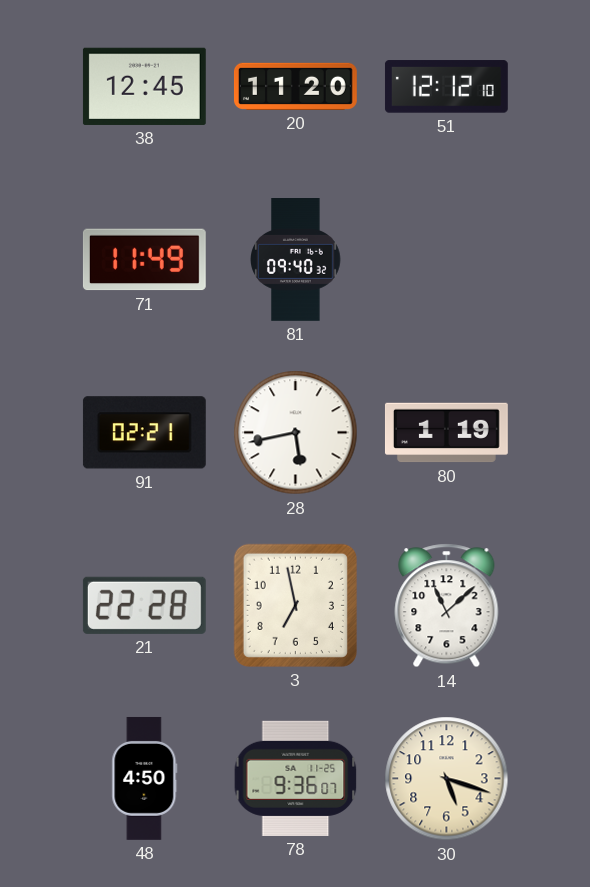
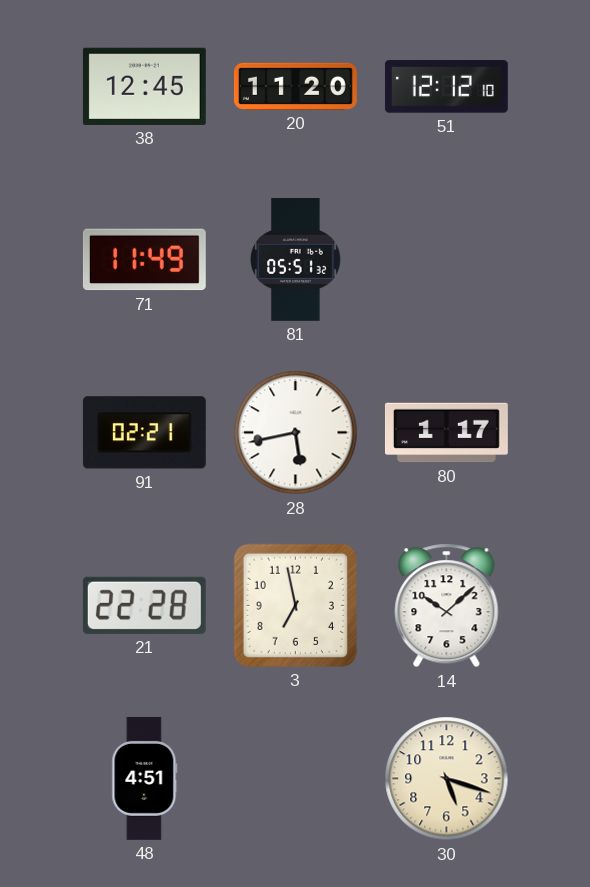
81: 09:40 -> 05:51 (296, 260)
80: 1:19 -> 1:17 (447, 433)
14: 11:08 -> 10:08 (447, 606)
48: 4:50 -> 4:51 (145, 778)
78: 9:36 -> none (296, 778)
